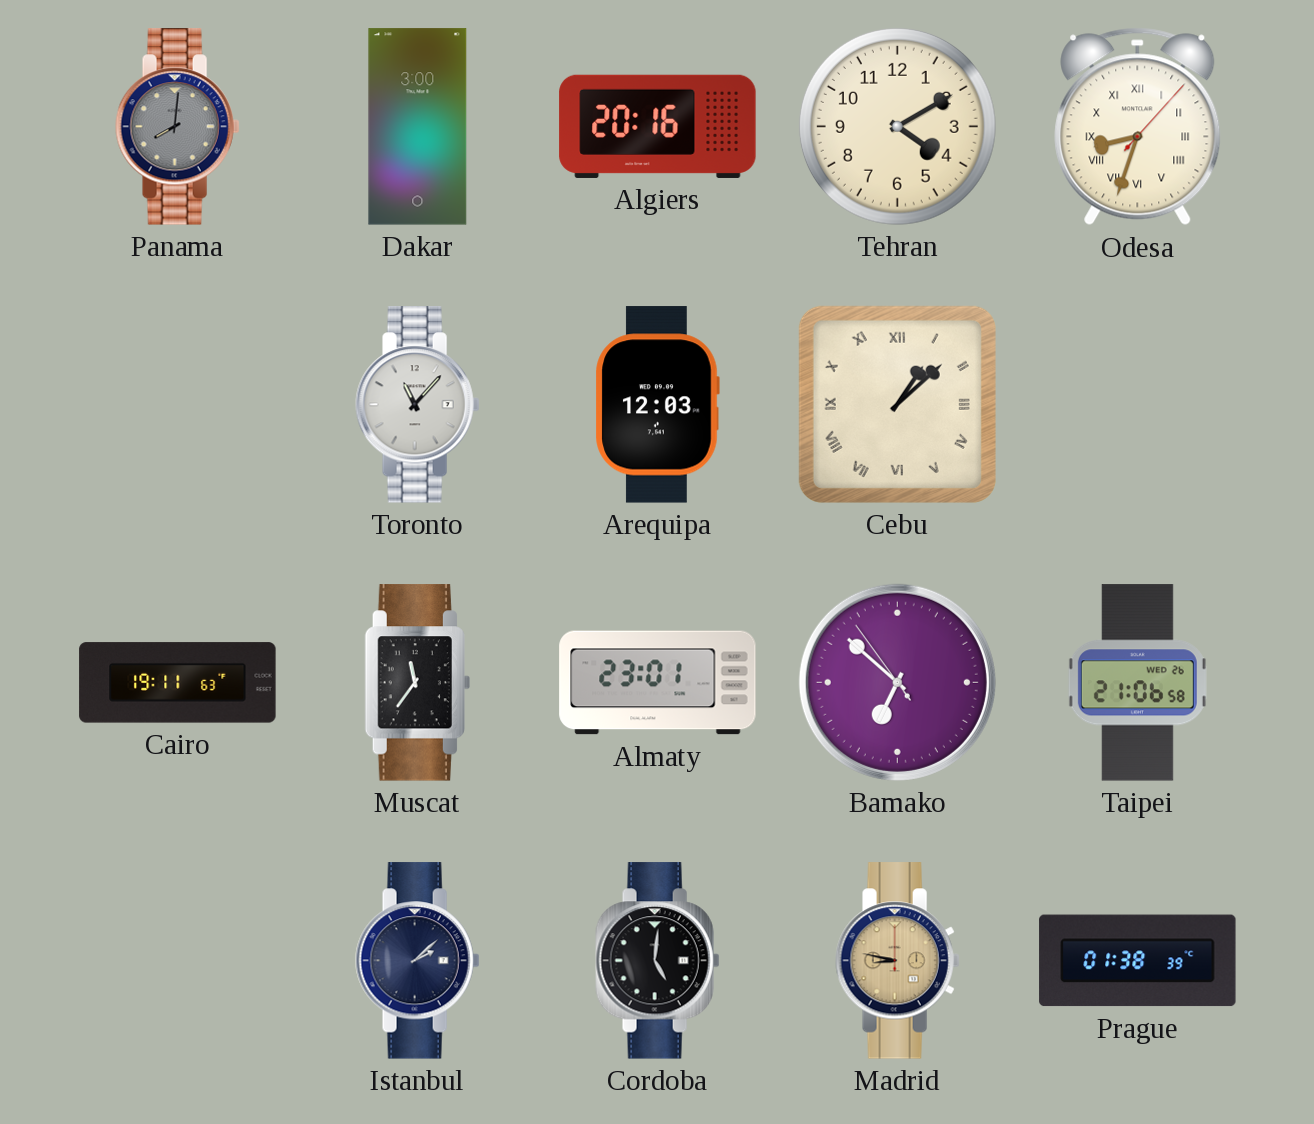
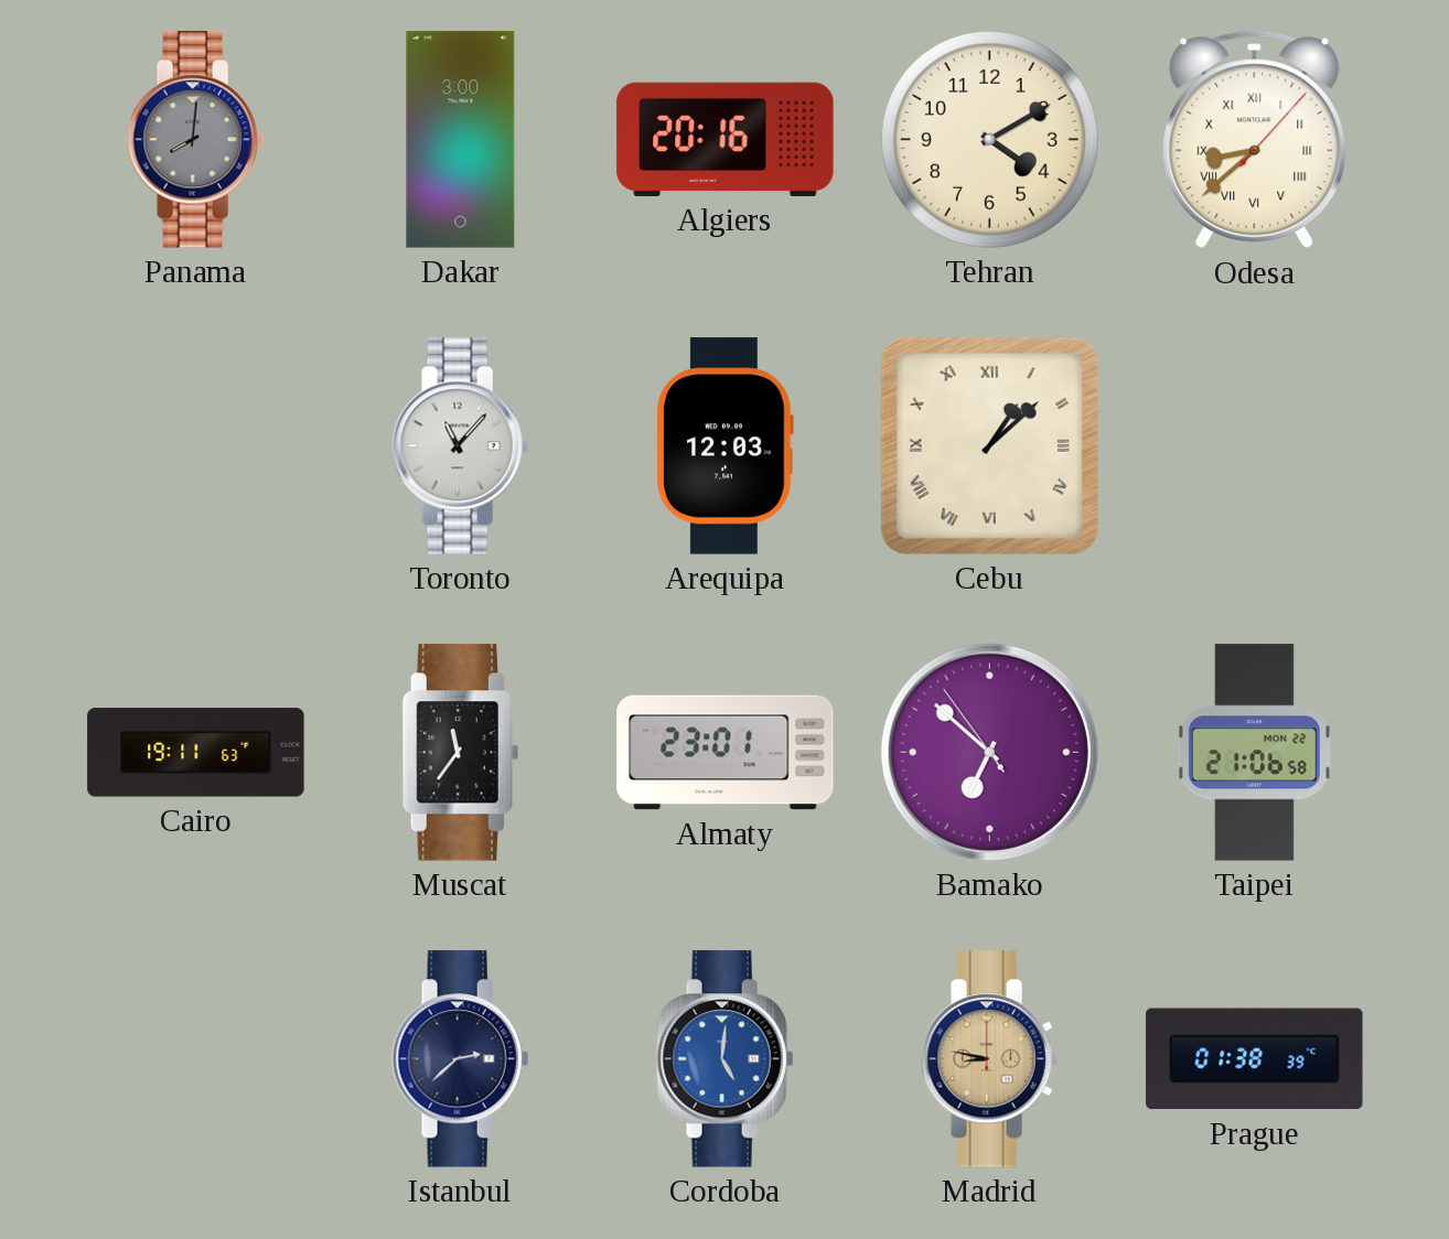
Odesa: 8:33 -> 8:38 (1255, 140)
Taipei date: WED 26 -> MON 22 (1254, 753)
Istanbul: 2:08 -> 2:38 (461, 1059)
Cordoba dial: black -> blue (726, 1059)
